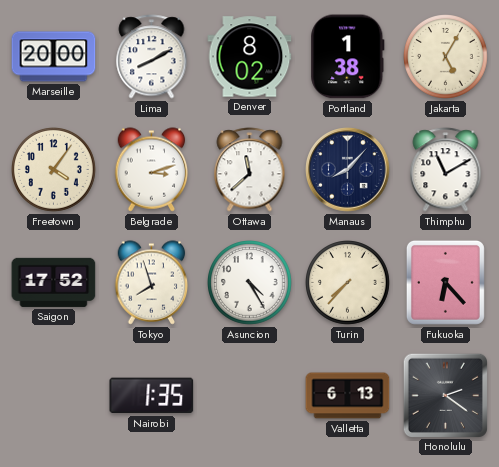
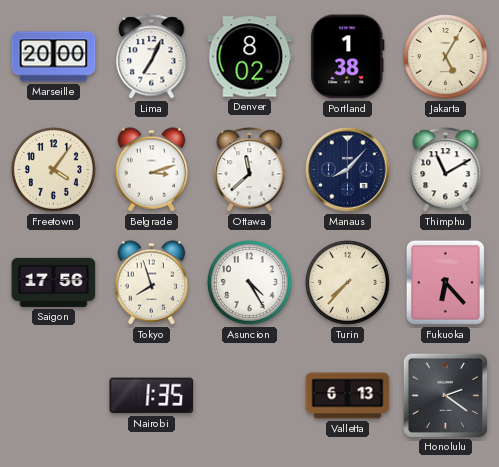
Lima: 8:10 -> 7:04 (152, 57)
Saigon: 17:52 -> 17:56 (54, 282)
